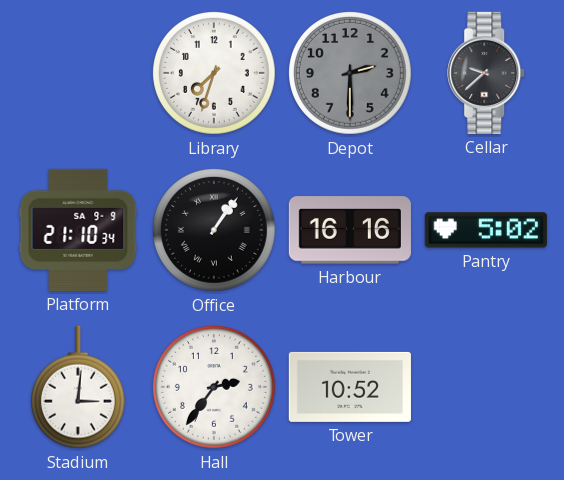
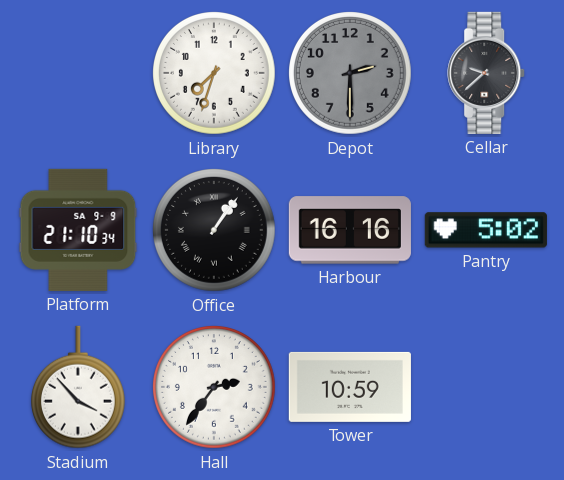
Stadium: 3:01 -> 3:53 (78, 387)
Tower: 10:52 -> 10:59 (350, 387)
